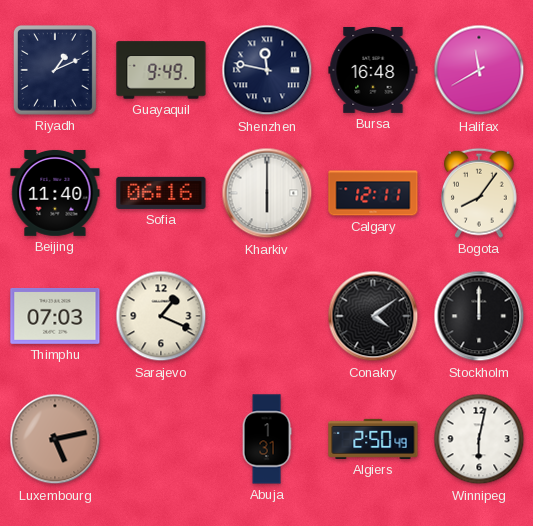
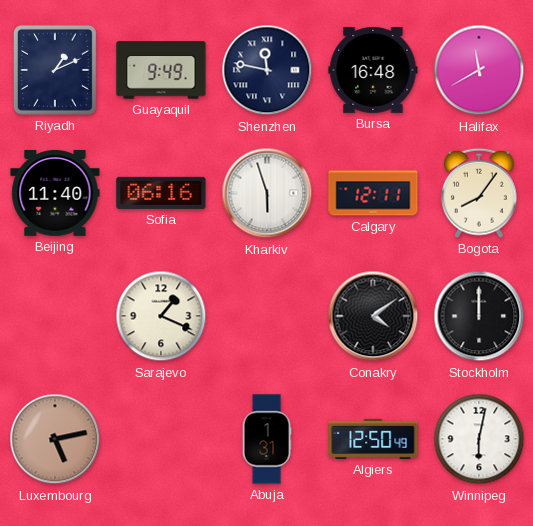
Kharkiv: 6:00 -> 5:57 (267, 193)
Thimphu: 07:03 -> none (55, 317)
Algiers: 2:50 -> 12:50 (373, 439)
